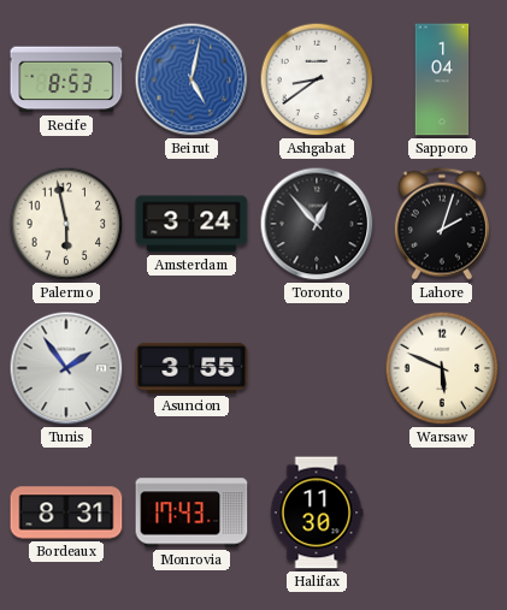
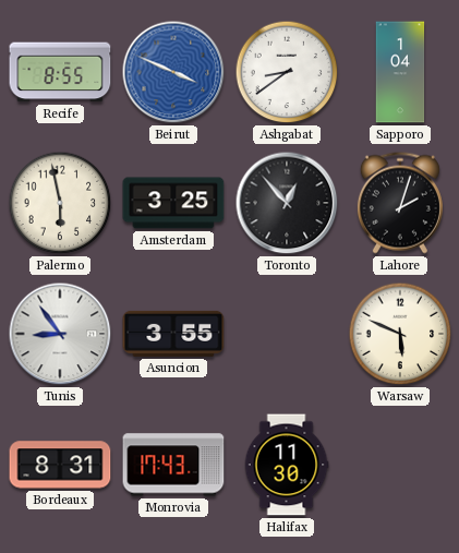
Recife: 8:53 -> 8:55 (60, 72)
Beirut: 5:02 -> 3:49 (173, 72)
Amsterdam: 3:24 -> 3:25 (173, 203)
Tunis: 1:54 -> 8:54 (60, 334)
